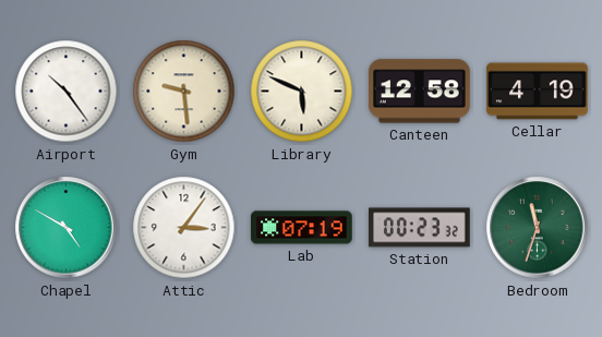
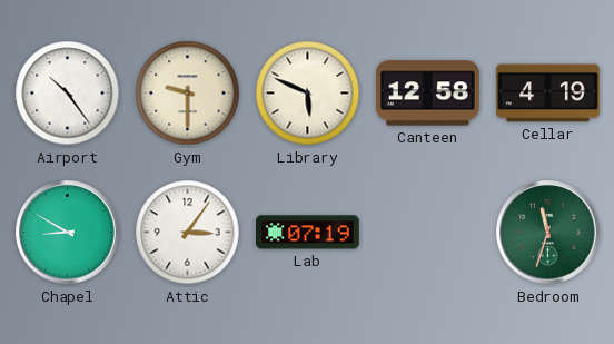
Gym: 9:29 -> 9:30 (188, 94)
Chapel: 4:50 -> 8:50 (68, 233)
Station: 00:23 -> none (420, 228)
